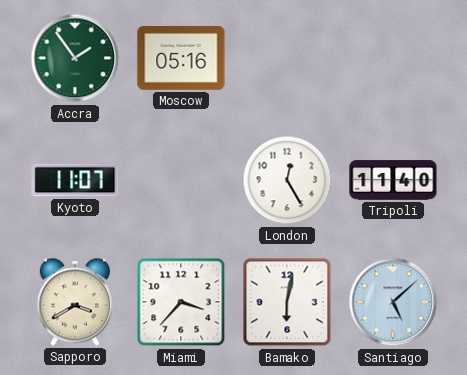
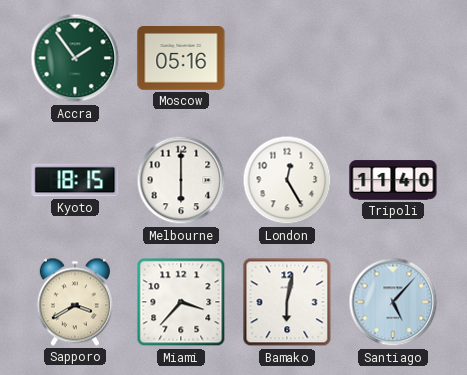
Kyoto: 11:07 -> 18:15 (75, 180)
Melbourne: none -> 6:00 (181, 180)
Santiago: 5:08 -> 5:07 (393, 302)
